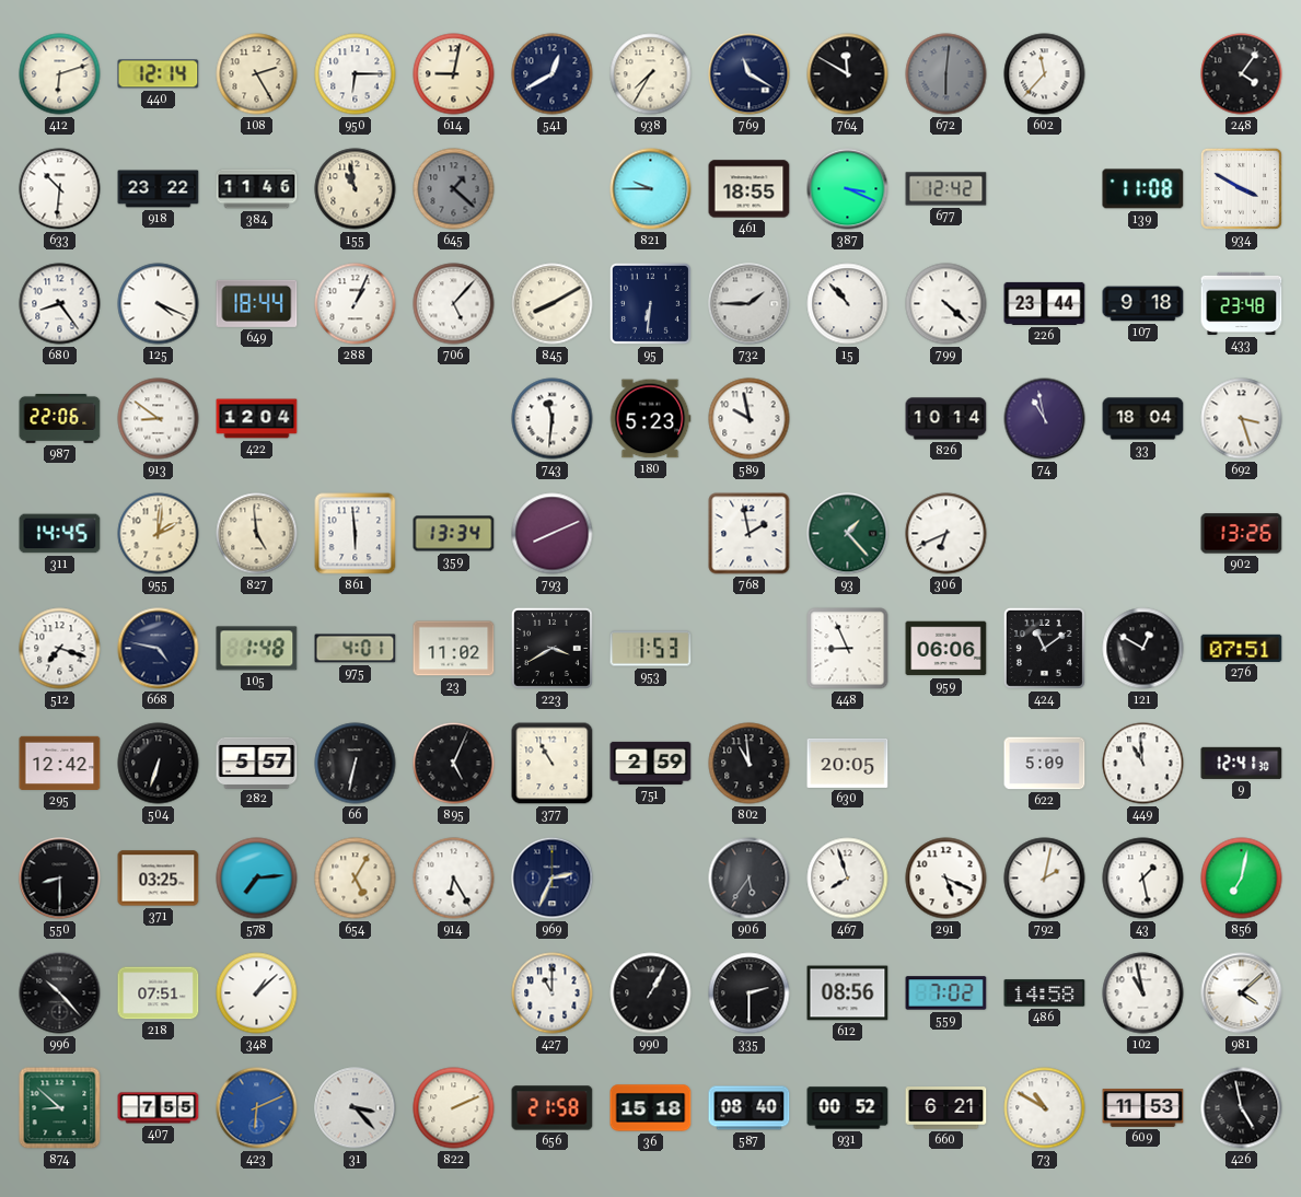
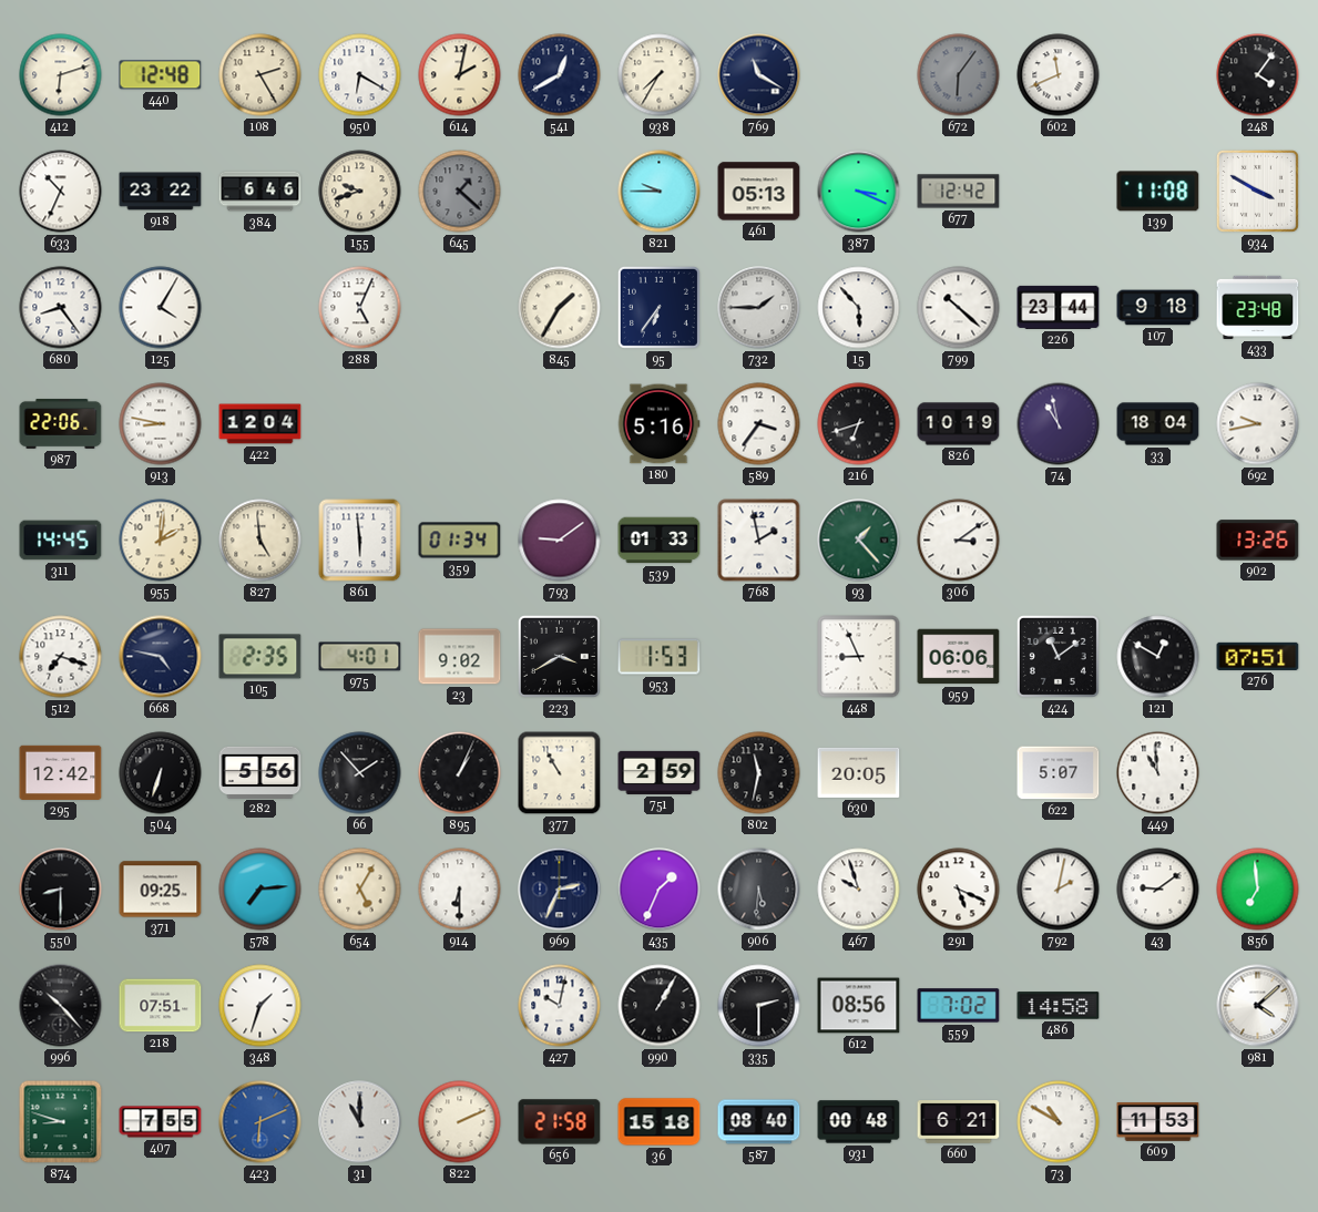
440: 12:14 -> 12:48 (161, 75)
950: 6:15 -> 6:20 (360, 75)
614: 9:02 -> 2:02 (460, 75)
764: 11:50 -> none (848, 74)
672: 6:01 -> 6:06 (959, 75)
602: 11:37 -> 11:41 (1059, 75)
633: 10:31 -> 10:34 (61, 192)
384: 11:46 -> 6:46 (260, 192)
155: 10:58 -> 9:42 (360, 192)
461: 18:55 -> 05:13 (759, 192)
125: 4:19 -> 4:05 (161, 308)
649: 18:44 -> none (257, 303)
288: 1:04 -> 5:04 (360, 308)
706: 5:07 -> none (454, 304)
845: 8:10 -> 1:35 (560, 308)
95: 6:31 -> 6:36 (658, 307)
15: 10:53 -> 5:53 (859, 308)
799: 4:22 -> 10:22 (959, 308)
913: 8:51 -> 8:47 (161, 424)
743: 11:31 -> none (553, 419)
180: 5:23 -> 5:16 (658, 424)
589: 9:58 -> 3:36 (759, 424)
216: none -> 6:42 (859, 424)
826: 10:14 -> 10:19 (959, 424)
692: 3:27 -> 9:43 (1258, 424)
359: 13:34 -> 01:34 (460, 541)
793: 8:11 -> 9:09 (560, 541)
539: none -> 01:33 (660, 541)
306: 6:41 -> 3:09 (959, 541)
105: 1:48 -> 2:35 (260, 657)
23: 11:02 -> 9:02 (460, 657)
282: 5:57 -> 5:56 (260, 772)
66: 6:32 -> 1:53 (360, 773)
895: 5:04 -> 1:04 (460, 773)
802: 10:59 -> 11:32 (759, 773)
622: 5:09 -> 5:07 (1059, 773)
9: 12:41 -> none (1242, 763)
371: 03:25 -> 09:25 (161, 890)
914: 6:25 -> 6:30 (460, 890)
435: none -> 1:34 (660, 890)
906: 5:36 -> 5:31 (759, 890)
467: 7:57 -> 9:57 (859, 890)
43: 1:28 -> 9:09 (1158, 890)
856: 7:02 -> 6:59 (1258, 890)
348: 1:08 -> 1:33 (260, 1006)
427: 11:00 -> 10:02 (560, 1006)
102: 10:58 -> none (1143, 993)
874: 8:52 -> 8:48 (61, 1122)
31: 3:23 -> 11:00 (360, 1122)
931: 00:52 -> 00:48 (859, 1122)
426: 4:58 -> none (1242, 1108)
